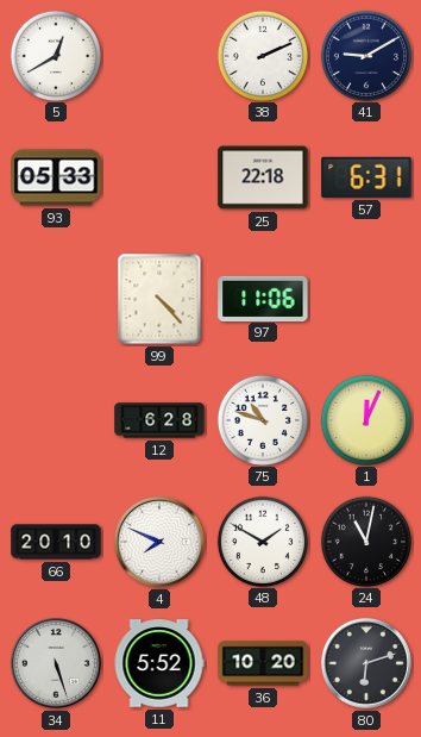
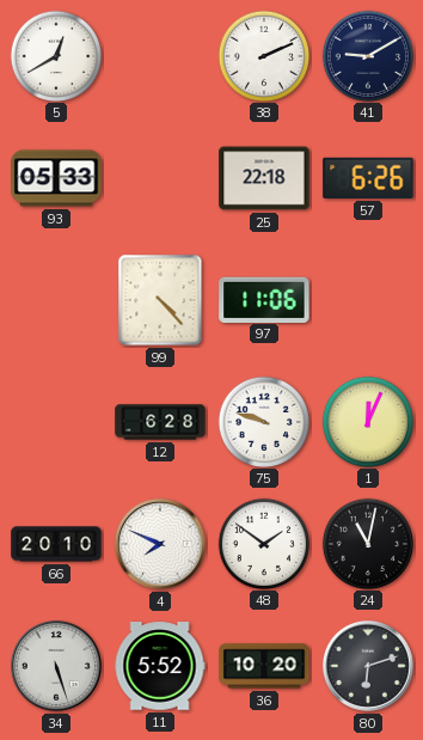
57: 6:31 -> 6:26 (368, 178)
75: 10:48 -> 9:48 (263, 421)
48: 1:50 -> 1:51 (263, 543)
